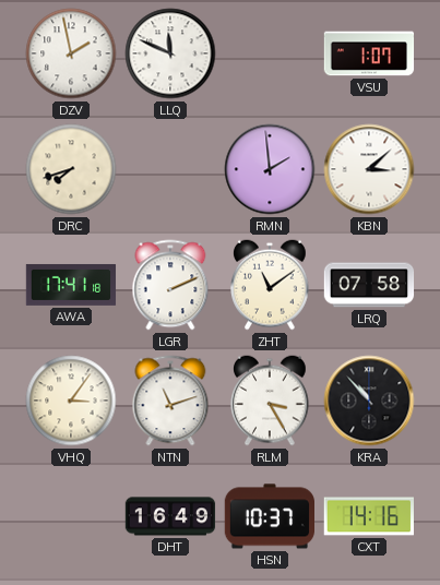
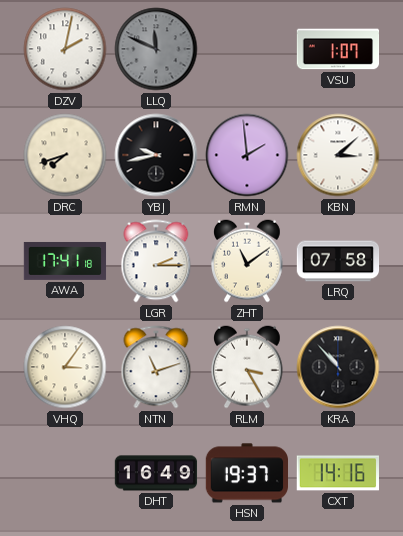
DZV: 1:58 -> 2:02 (65, 49)
LLQ dial: white -> grey (156, 49)
YBJ: none -> 9:43 (156, 155)
LGR: 2:11 -> 2:15 (156, 261)
HSN: 10:37 -> 19:37 (246, 473)
